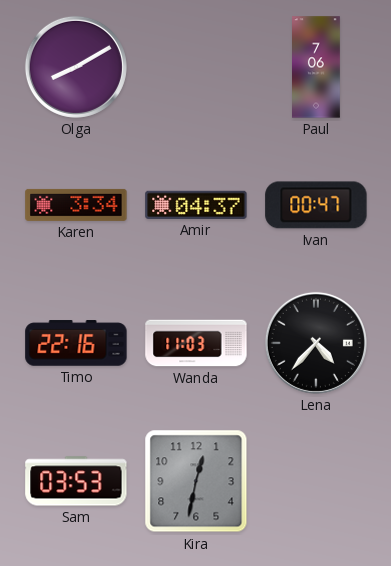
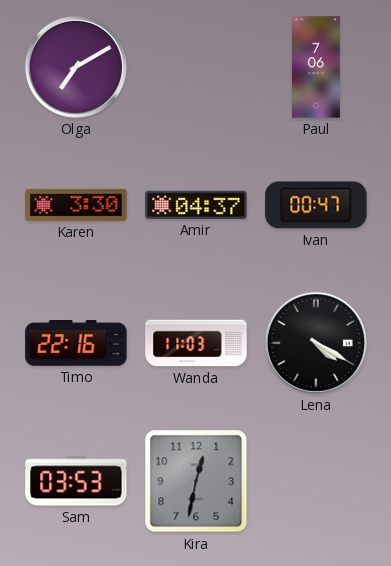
Olga: 8:10 -> 7:10 (76, 67)
Karen: 3:34 -> 3:30 (76, 205)
Lena: 4:37 -> 4:20 (316, 343)
